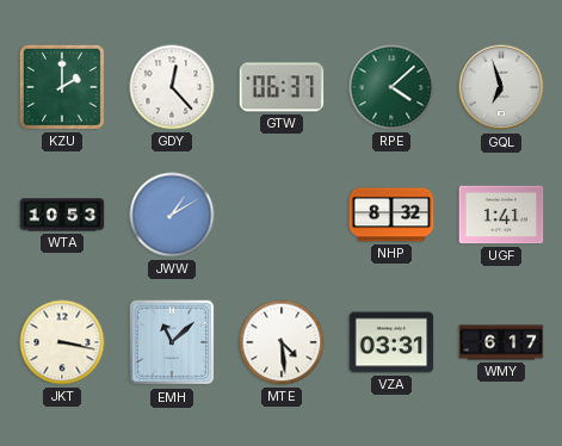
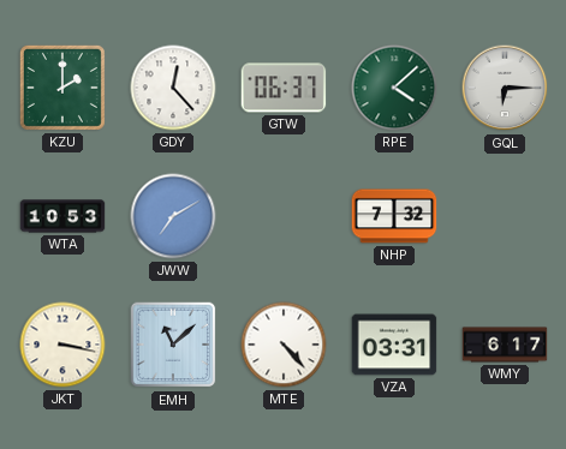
GQL: 6:57 -> 6:15 (505, 88)
JWW: 1:10 -> 7:10 (173, 216)
NHP: 8:32 -> 7:32 (394, 216)
UGF: 1:41 -> none (501, 215)
MTE: 4:29 -> 4:23 (284, 345)
